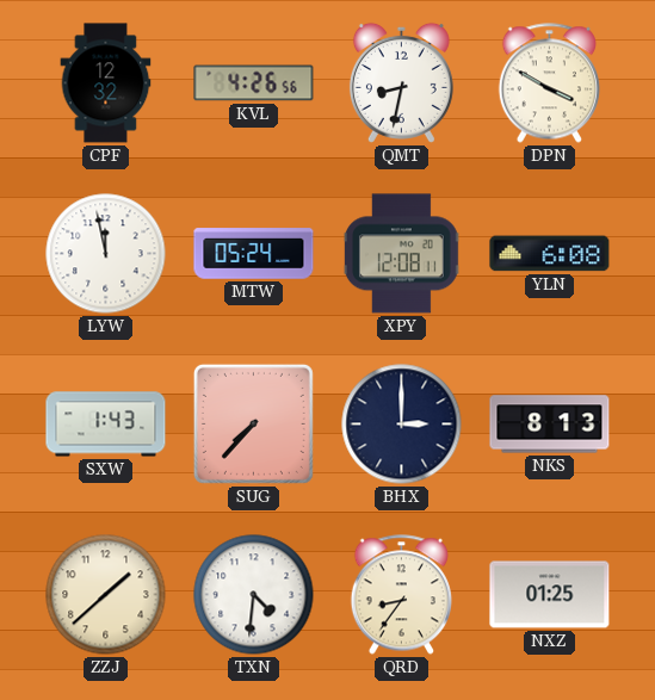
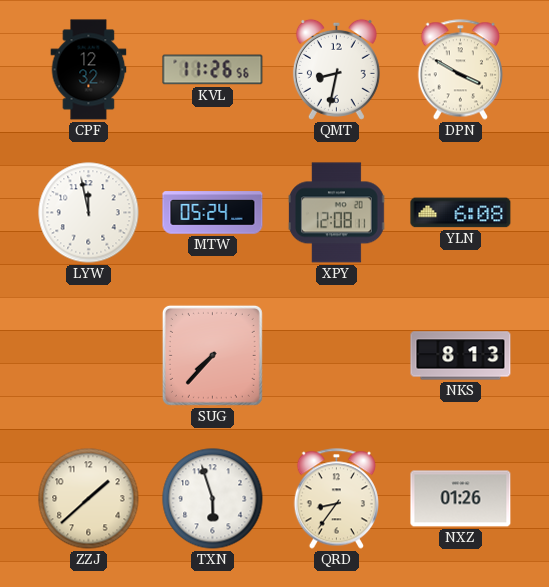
KVL: 4:26 -> 11:26 (213, 70)
SXW: 1:43 -> none (106, 425)
BHX: 3:00 -> none (402, 425)
TXN: 4:31 -> 5:57 (213, 499)
NXZ: 01:25 -> 01:26 (461, 499)
